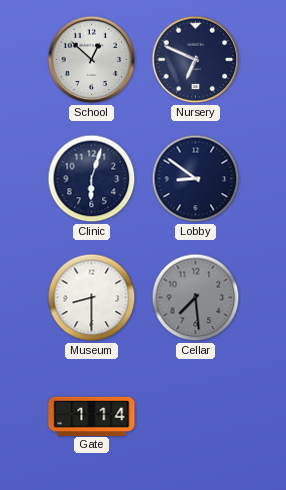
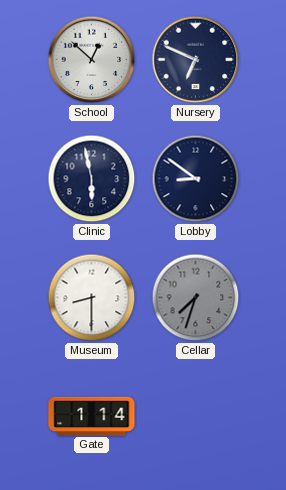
Clinic: 6:03 -> 5:58 (92, 179)
Cellar: 7:29 -> 7:33 (196, 298)
